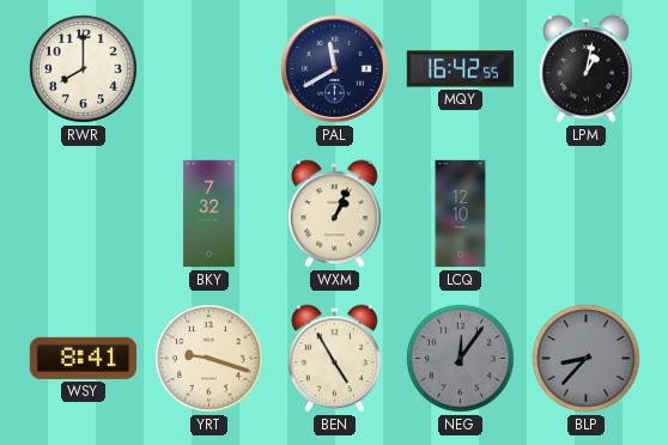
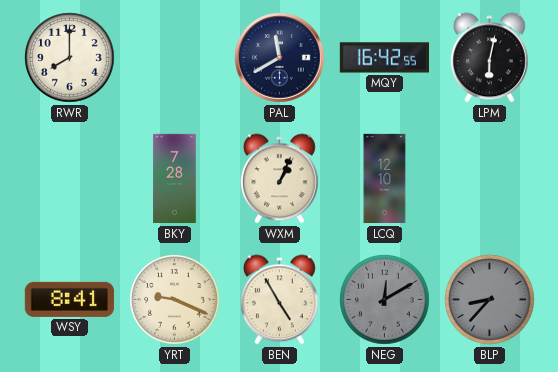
LPM: 1:02 -> 6:02 (489, 58)
BKY: 7:32 -> 7:28 (175, 179)
YRT: 9:18 -> 9:19 (175, 300)
NEG: 12:06 -> 12:10 (385, 300)
